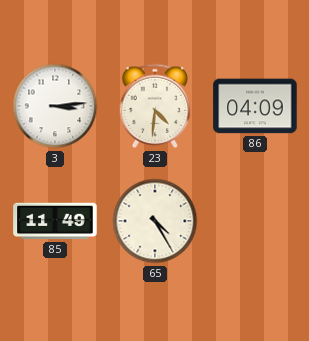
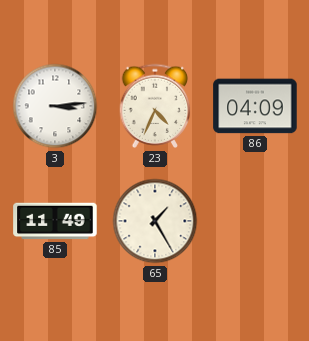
23: 4:31 -> 4:34 (155, 106)
65: 4:25 -> 1:25 (155, 221)
